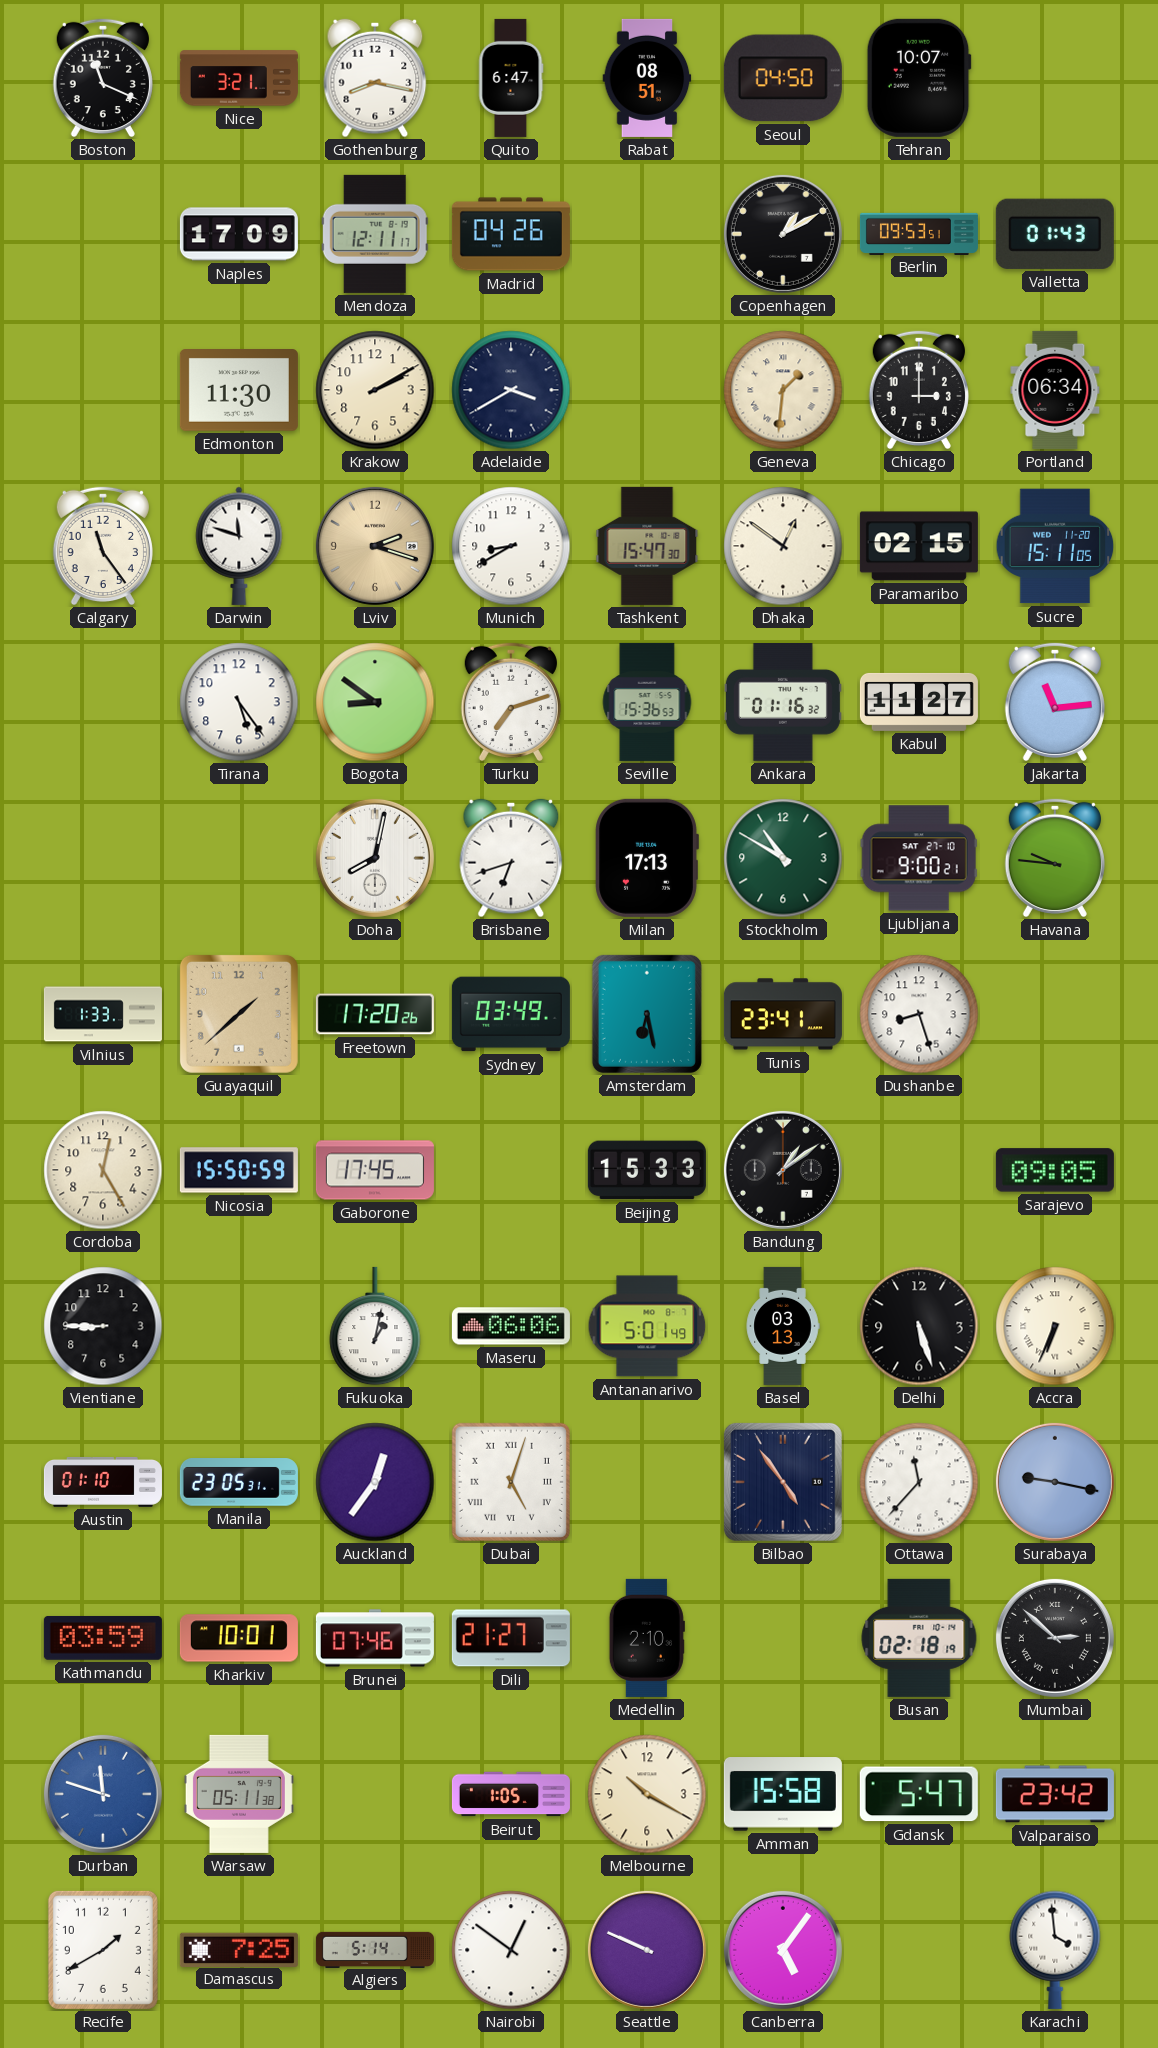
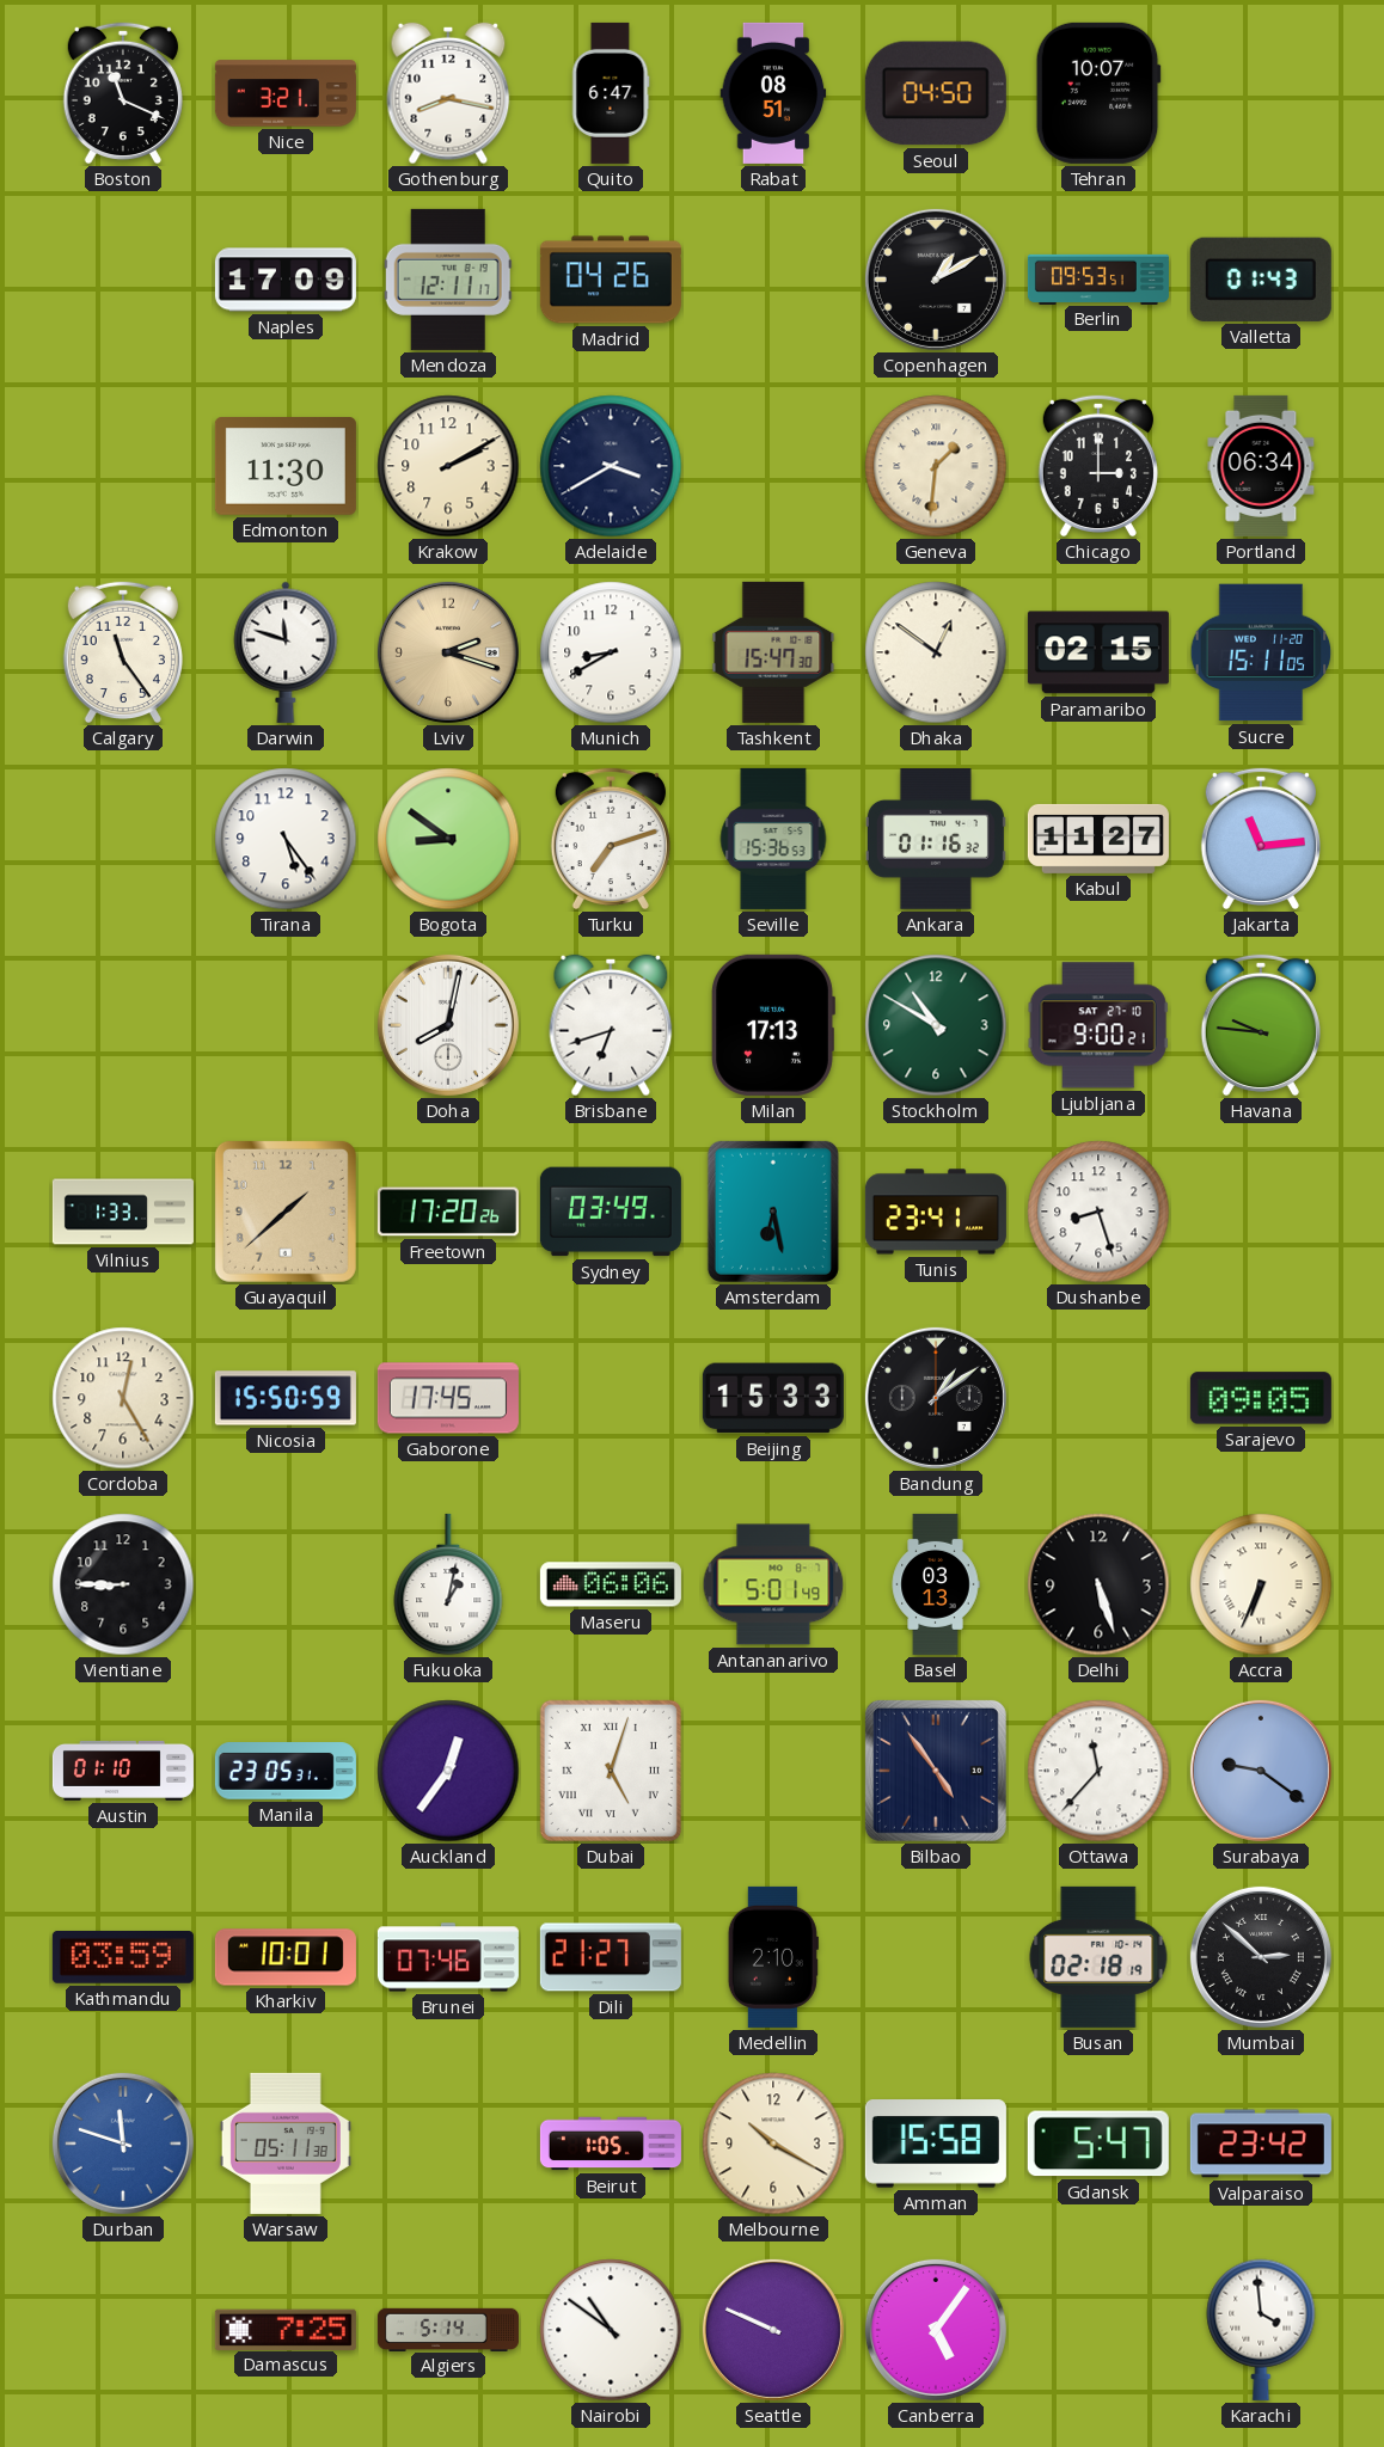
Surabaya: 9:17 -> 9:21 (1261, 1771)
Recife: 1:40 -> none (103, 1950)
Nairobi: 12:51 -> 10:51 (611, 2330)
